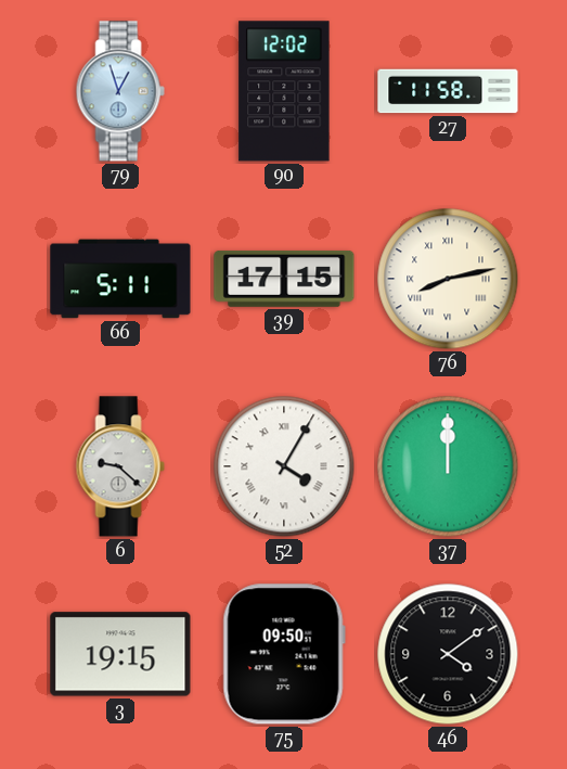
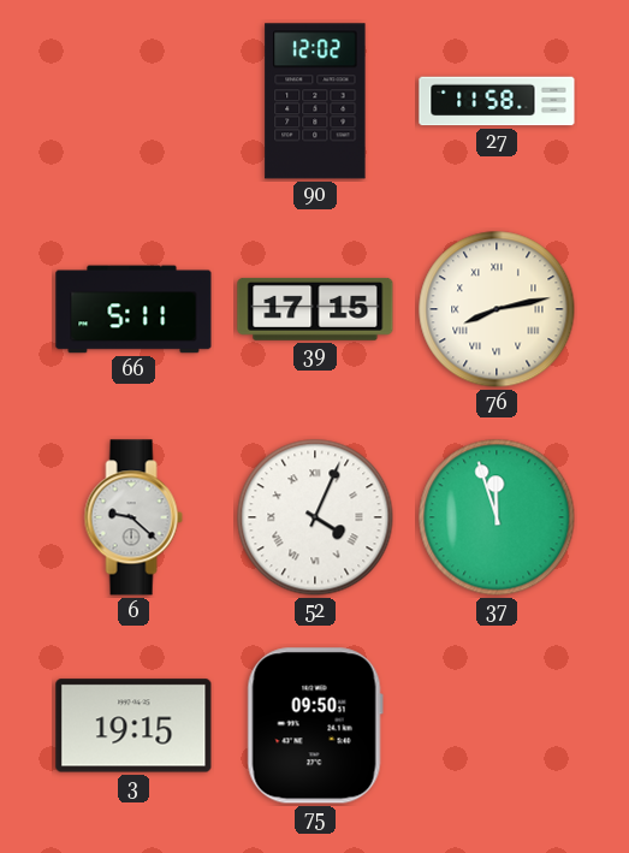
79: 12:57 -> none (120, 91)
52: 4:05 -> 4:04 (315, 517)
37: 12:00 -> 11:57 (497, 517)
46: 4:09 -> none (448, 654)
